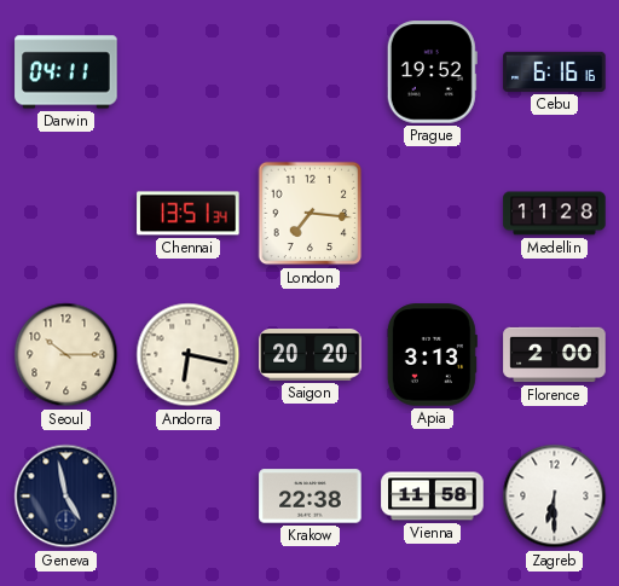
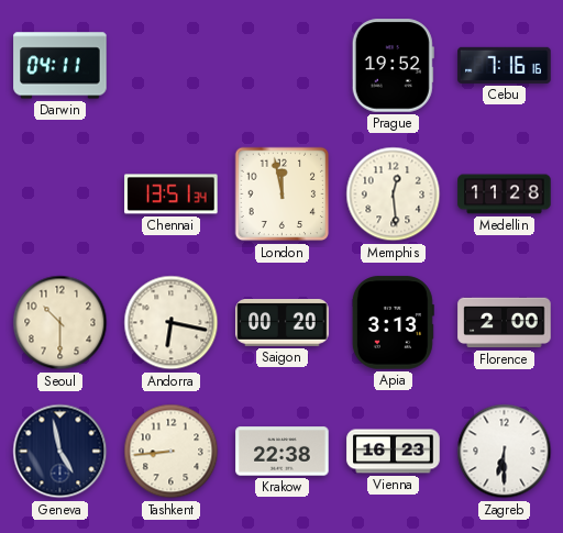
Cebu: 6:16 -> 7:16 (505, 65)
London: 7:16 -> 11:58 (283, 195)
Memphis: none -> 12:29 (394, 195)
Seoul: 10:15 -> 10:30 (60, 323)
Saigon: 20:20 -> 00:20 (283, 323)
Tashkent: none -> 8:44 (172, 452)
Vienna: 11:58 -> 16:23 (394, 452)
